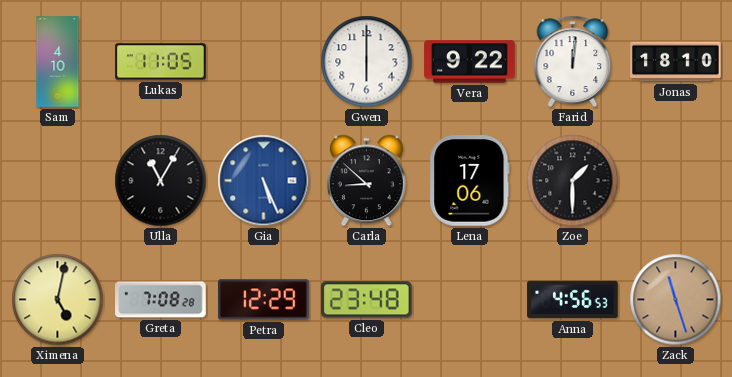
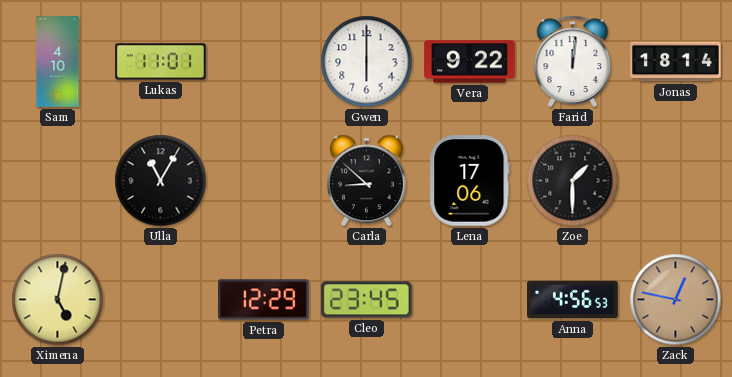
Lukas: 11:05 -> 11:01 (161, 62)
Jonas: 18:10 -> 18:14 (676, 62)
Gia: 5:26 -> none (264, 181)
Greta: 7:08 -> none (161, 300)
Cleo: 23:48 -> 23:45 (366, 300)
Zack: 11:27 -> 12:47 (676, 300)
